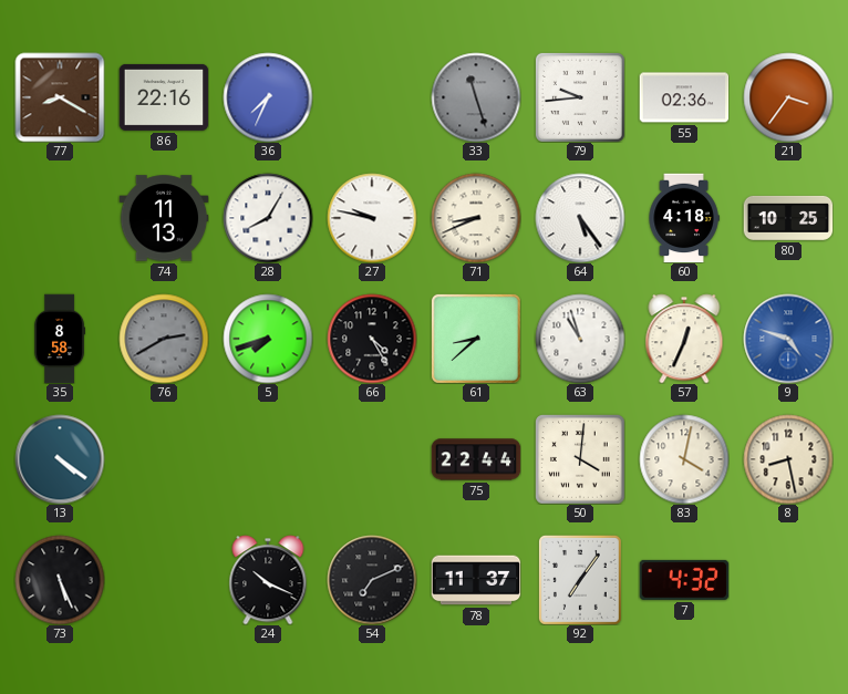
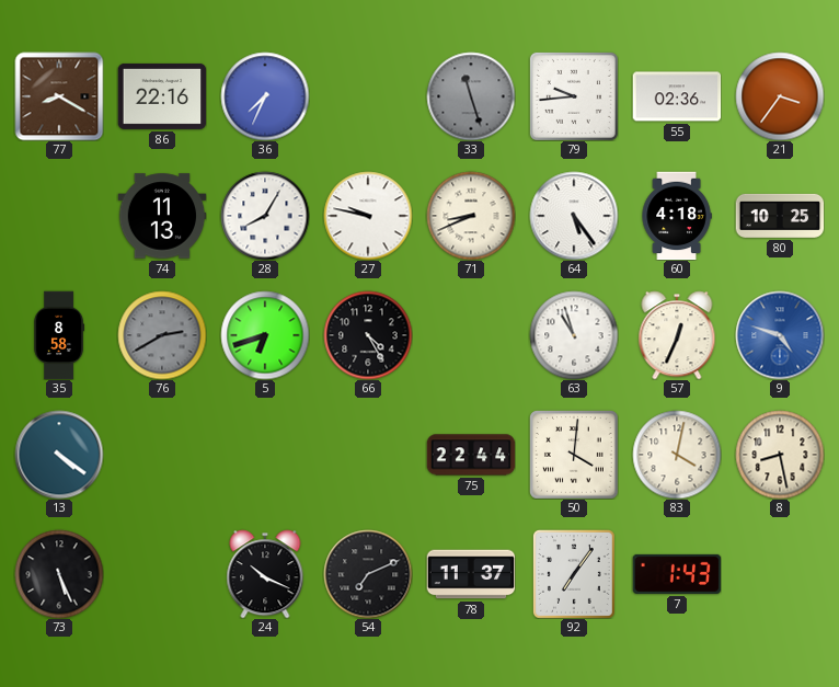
5: 7:42 -> 6:42 (265, 335)
61: 8:38 -> none (476, 339)
7: 4:32 -> 1:43 (677, 574)
